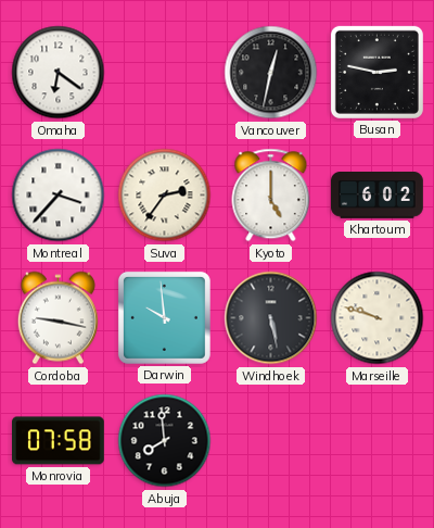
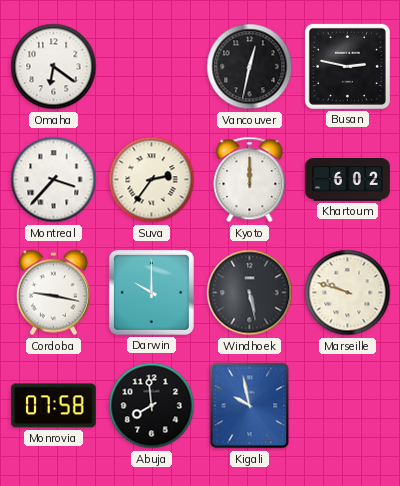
Kyoto: 5:00 -> 12:00 (250, 180)
Darwin: 9:59 -> 10:00 (151, 292)
Kigali: none -> 9:58 (250, 406)
